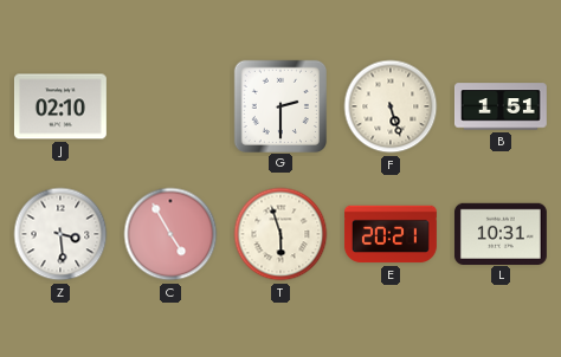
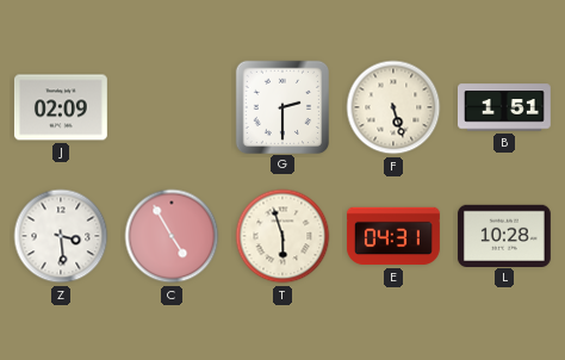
J: 02:10 -> 02:09 (61, 107)
E: 20:21 -> 04:31 (395, 236)
L: 10:31 -> 10:28 (504, 235)
